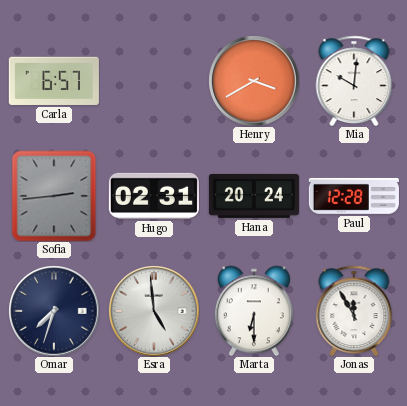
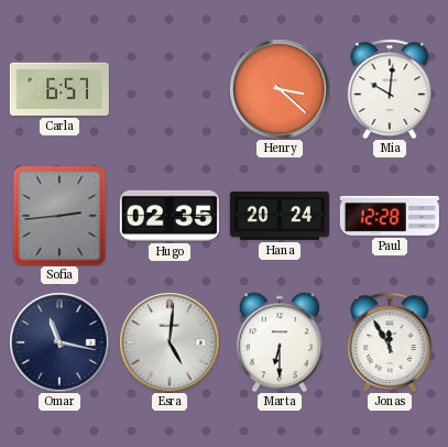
Henry: 3:40 -> 3:22 (280, 89)
Hugo: 02:31 -> 02:35 (170, 216)
Omar: 7:33 -> 11:17 (59, 342)
Esra: 4:59 -> 5:01 (170, 342)
